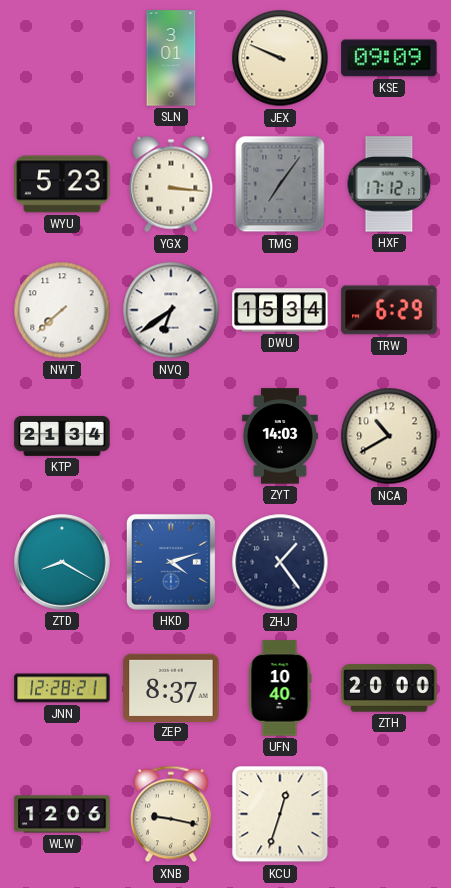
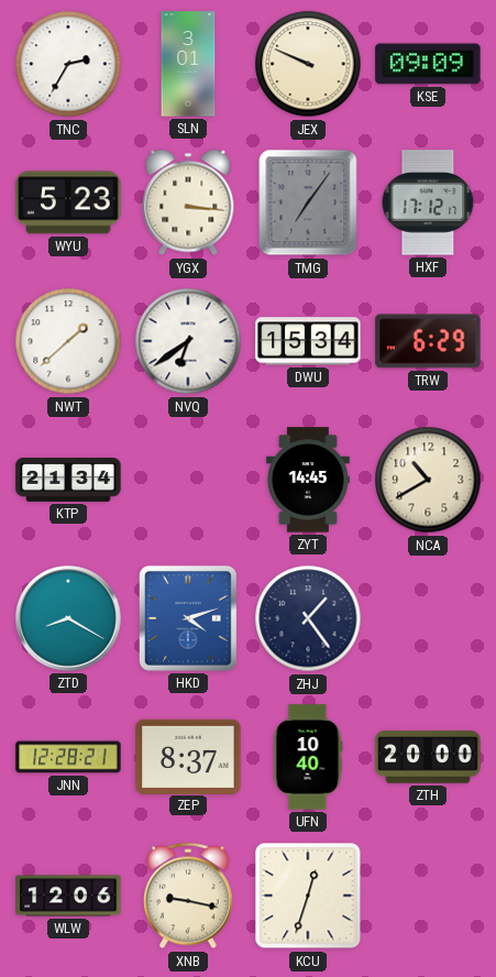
TNC: none -> 2:35 (68, 64)
NWT: 7:38 -> 1:38 (68, 341)
ZYT: 14:03 -> 14:45 (308, 480)
